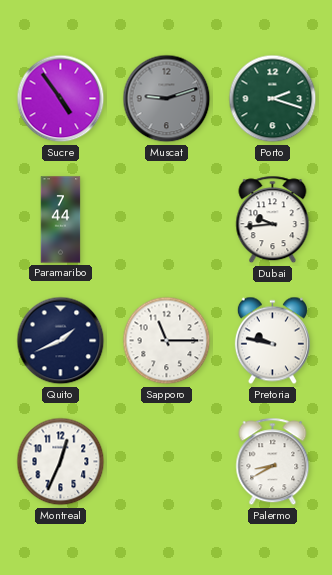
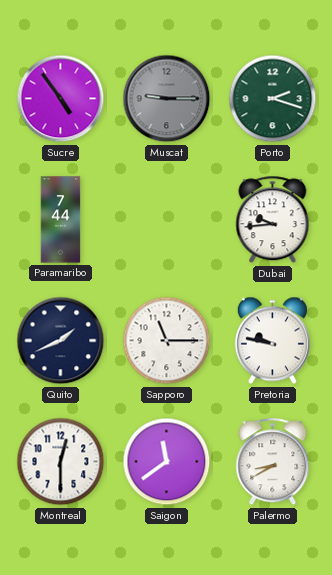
Muscat: 9:12 -> 9:15 (167, 99)
Montreal: 12:34 -> 12:30 (61, 462)
Saigon: none -> 11:39 (167, 462)
